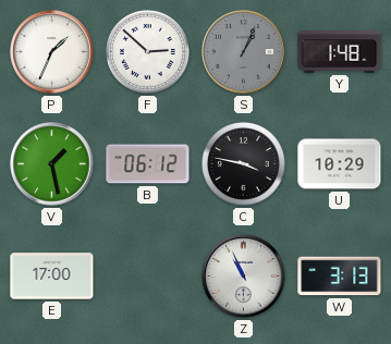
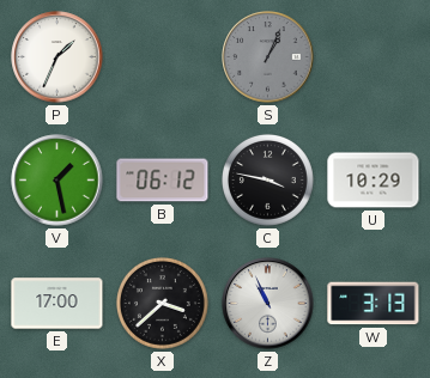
F: 2:52 -> none (147, 51)
Y: 1:48 -> none (340, 52)
X: none -> 3:38 (162, 303)
